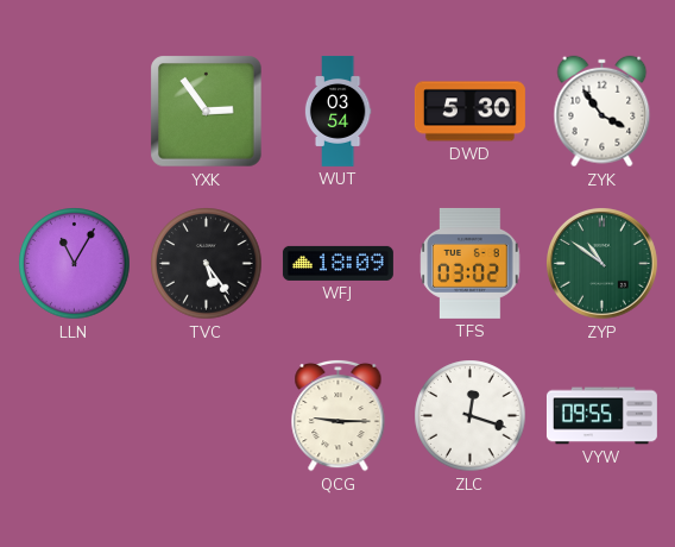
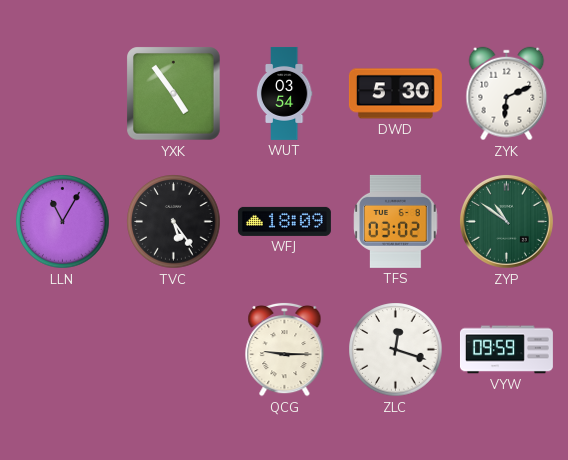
YXK: 2:54 -> 4:54 (174, 94)
ZYK: 3:54 -> 6:11 (507, 94)
VYW: 09:55 -> 09:59 (506, 350)
